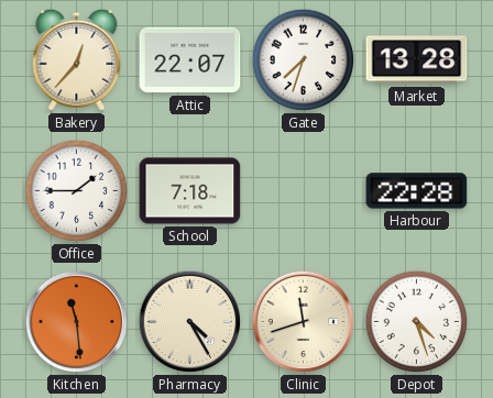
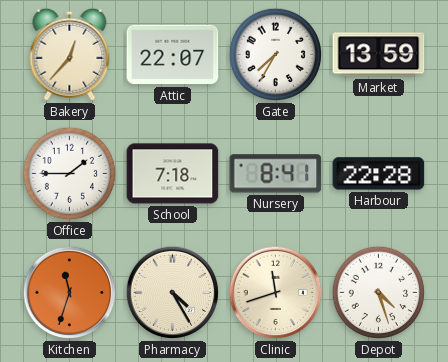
Gate: 7:33 -> 7:35 (276, 55)
Market: 13:28 -> 13:59 (379, 55)
Nursery: none -> 8:41 (276, 174)
Kitchen: 11:29 -> 11:33 (70, 293)
